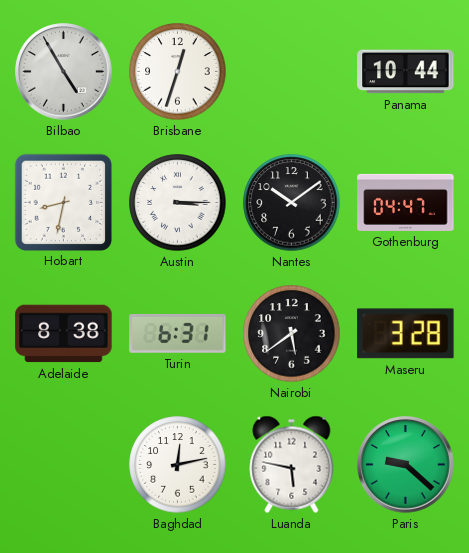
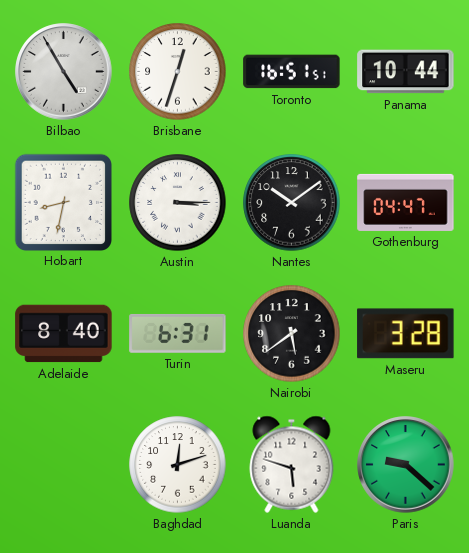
Toronto: none -> 16:51 (292, 72)
Adelaide: 8:38 -> 8:40 (64, 334)
Baghdad: 12:13 -> 12:12 (178, 465)
Luanda: 5:47 -> 5:48 (292, 464)
